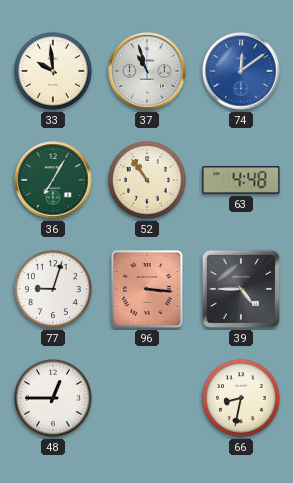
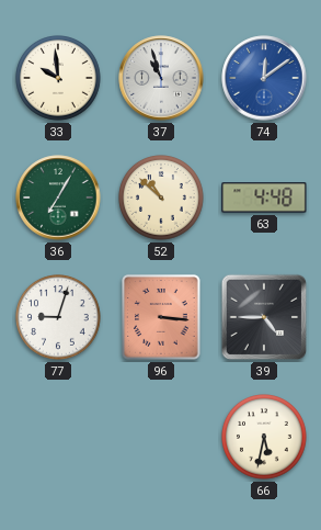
52: 10:54 -> 10:52 (162, 199)
48: 12:45 -> none (54, 399)
66: 8:32 -> 5:32 (265, 438)
